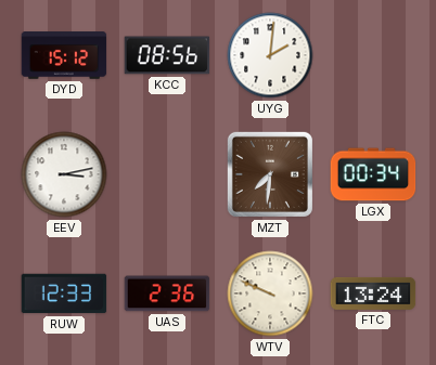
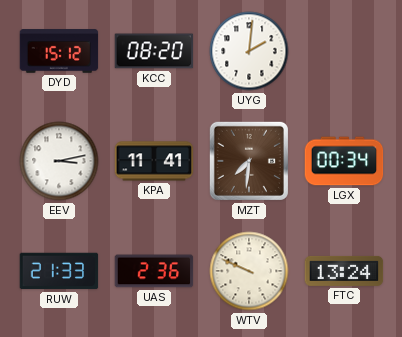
KCC: 08:56 -> 08:20 (154, 51)
KPA: none -> 11:41 (154, 161)
RUW: 12:33 -> 21:33 (59, 271)
